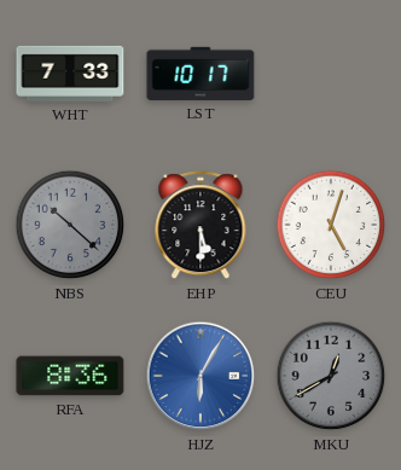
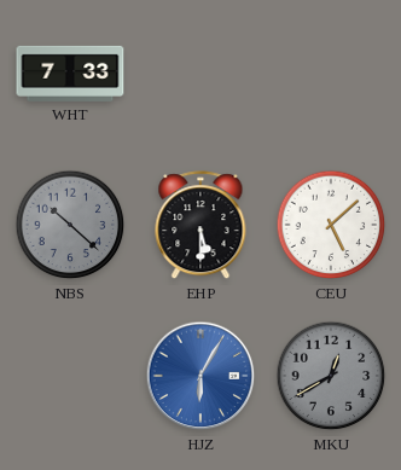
LST: 10:17 -> none (200, 74)
CEU: 5:03 -> 5:08 (331, 225)
RFA: 8:36 -> none (70, 376)
